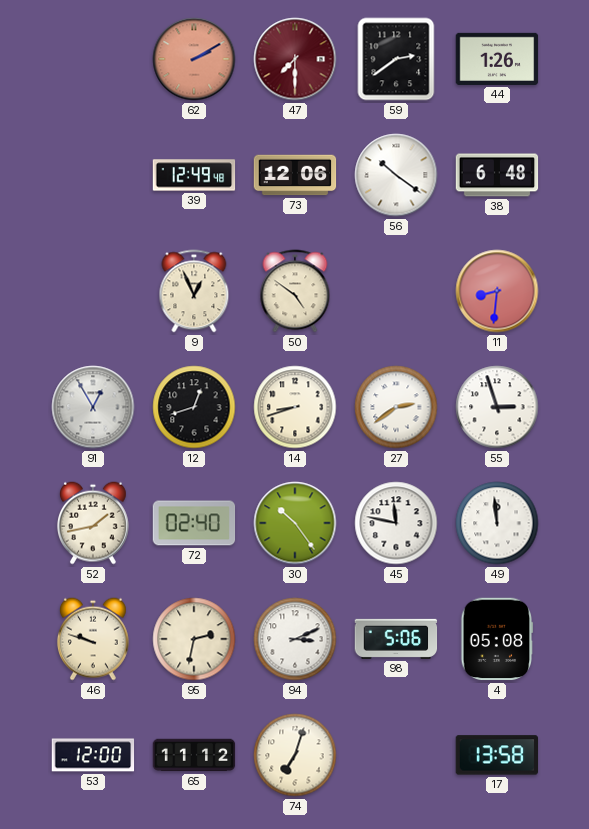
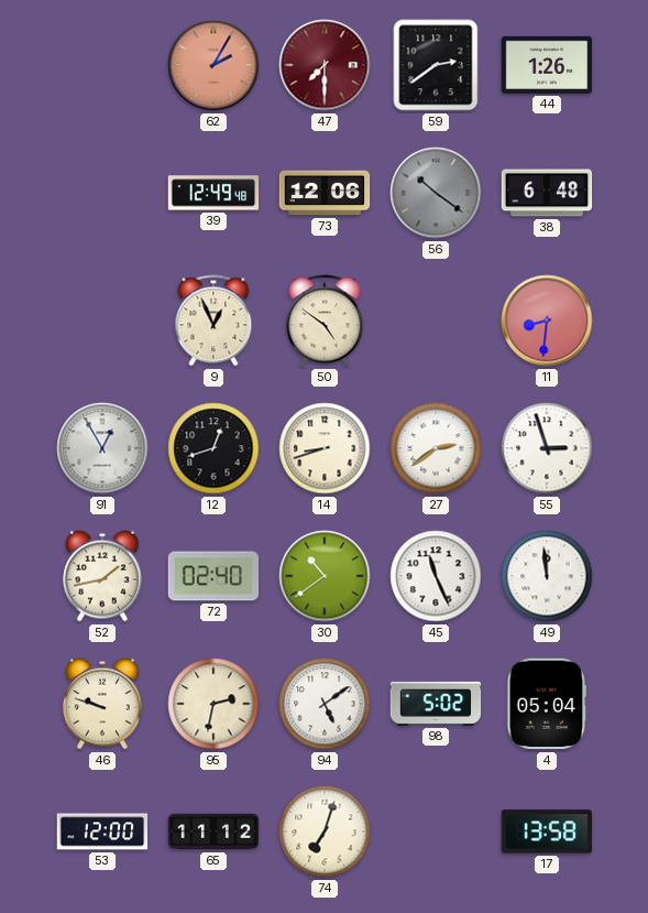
62: 2:10 -> 2:05 (213, 65)
56 dial: white -> grey (436, 193)
30: 10:24 -> 10:39 (325, 576)
45: 11:47 -> 11:26 (436, 576)
94: 3:11 -> 5:09 (325, 704)
98: 5:06 -> 5:02 (436, 704)
4: 05:08 -> 05:04 (547, 704)
